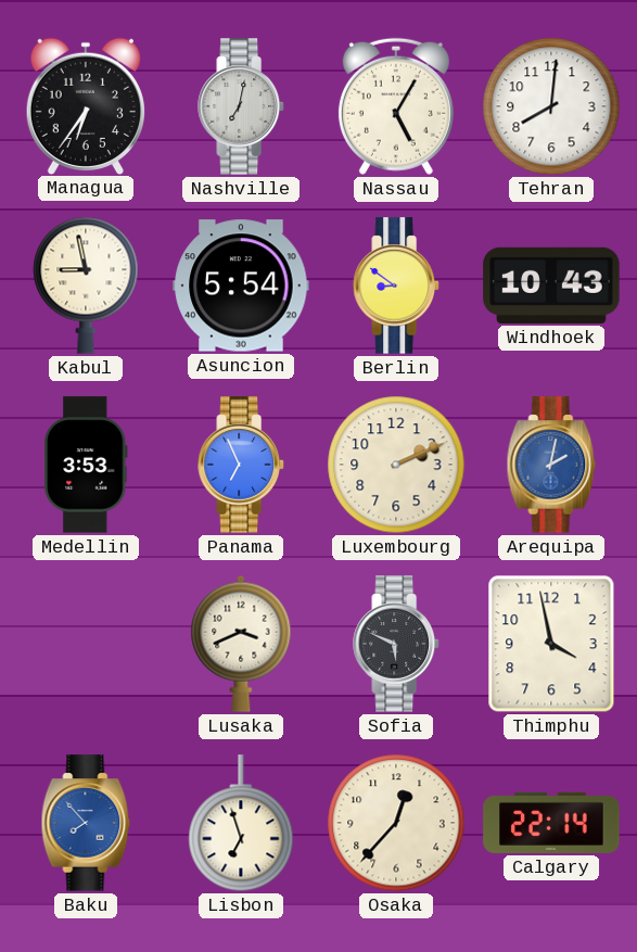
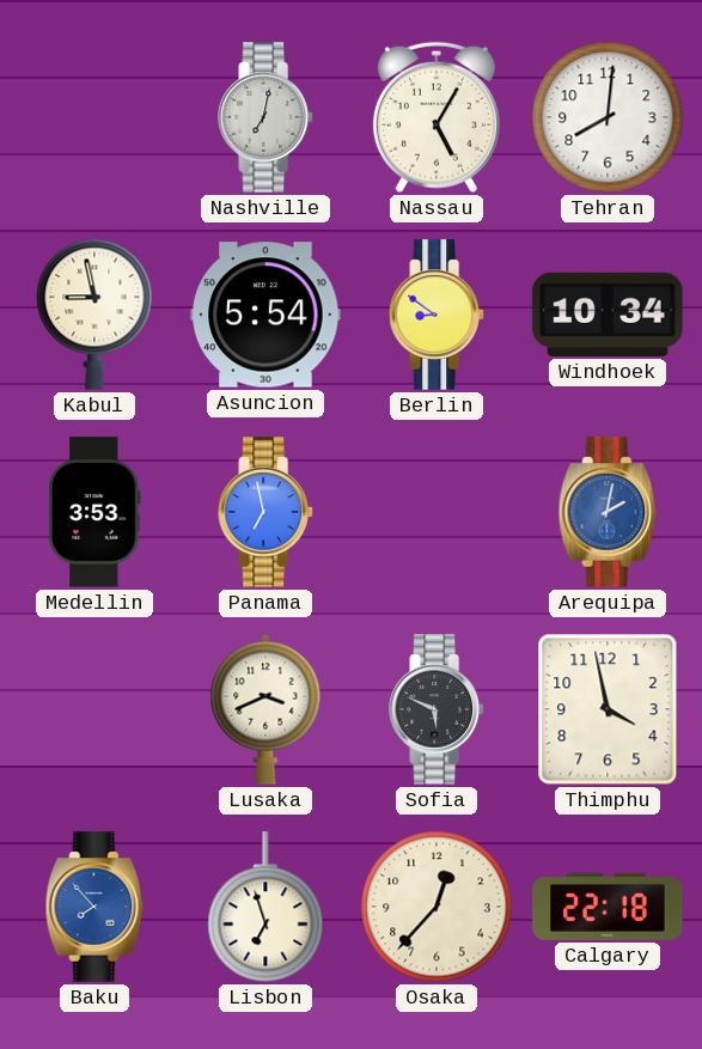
Managua: 6:36 -> none (86, 105)
Windhoek: 10:43 -> 10:34 (608, 315)
Panama: 6:56 -> 6:58 (265, 512)
Luxembourg: 2:11 -> none (396, 465)
Calgary: 22:14 -> 22:18 (608, 907)
